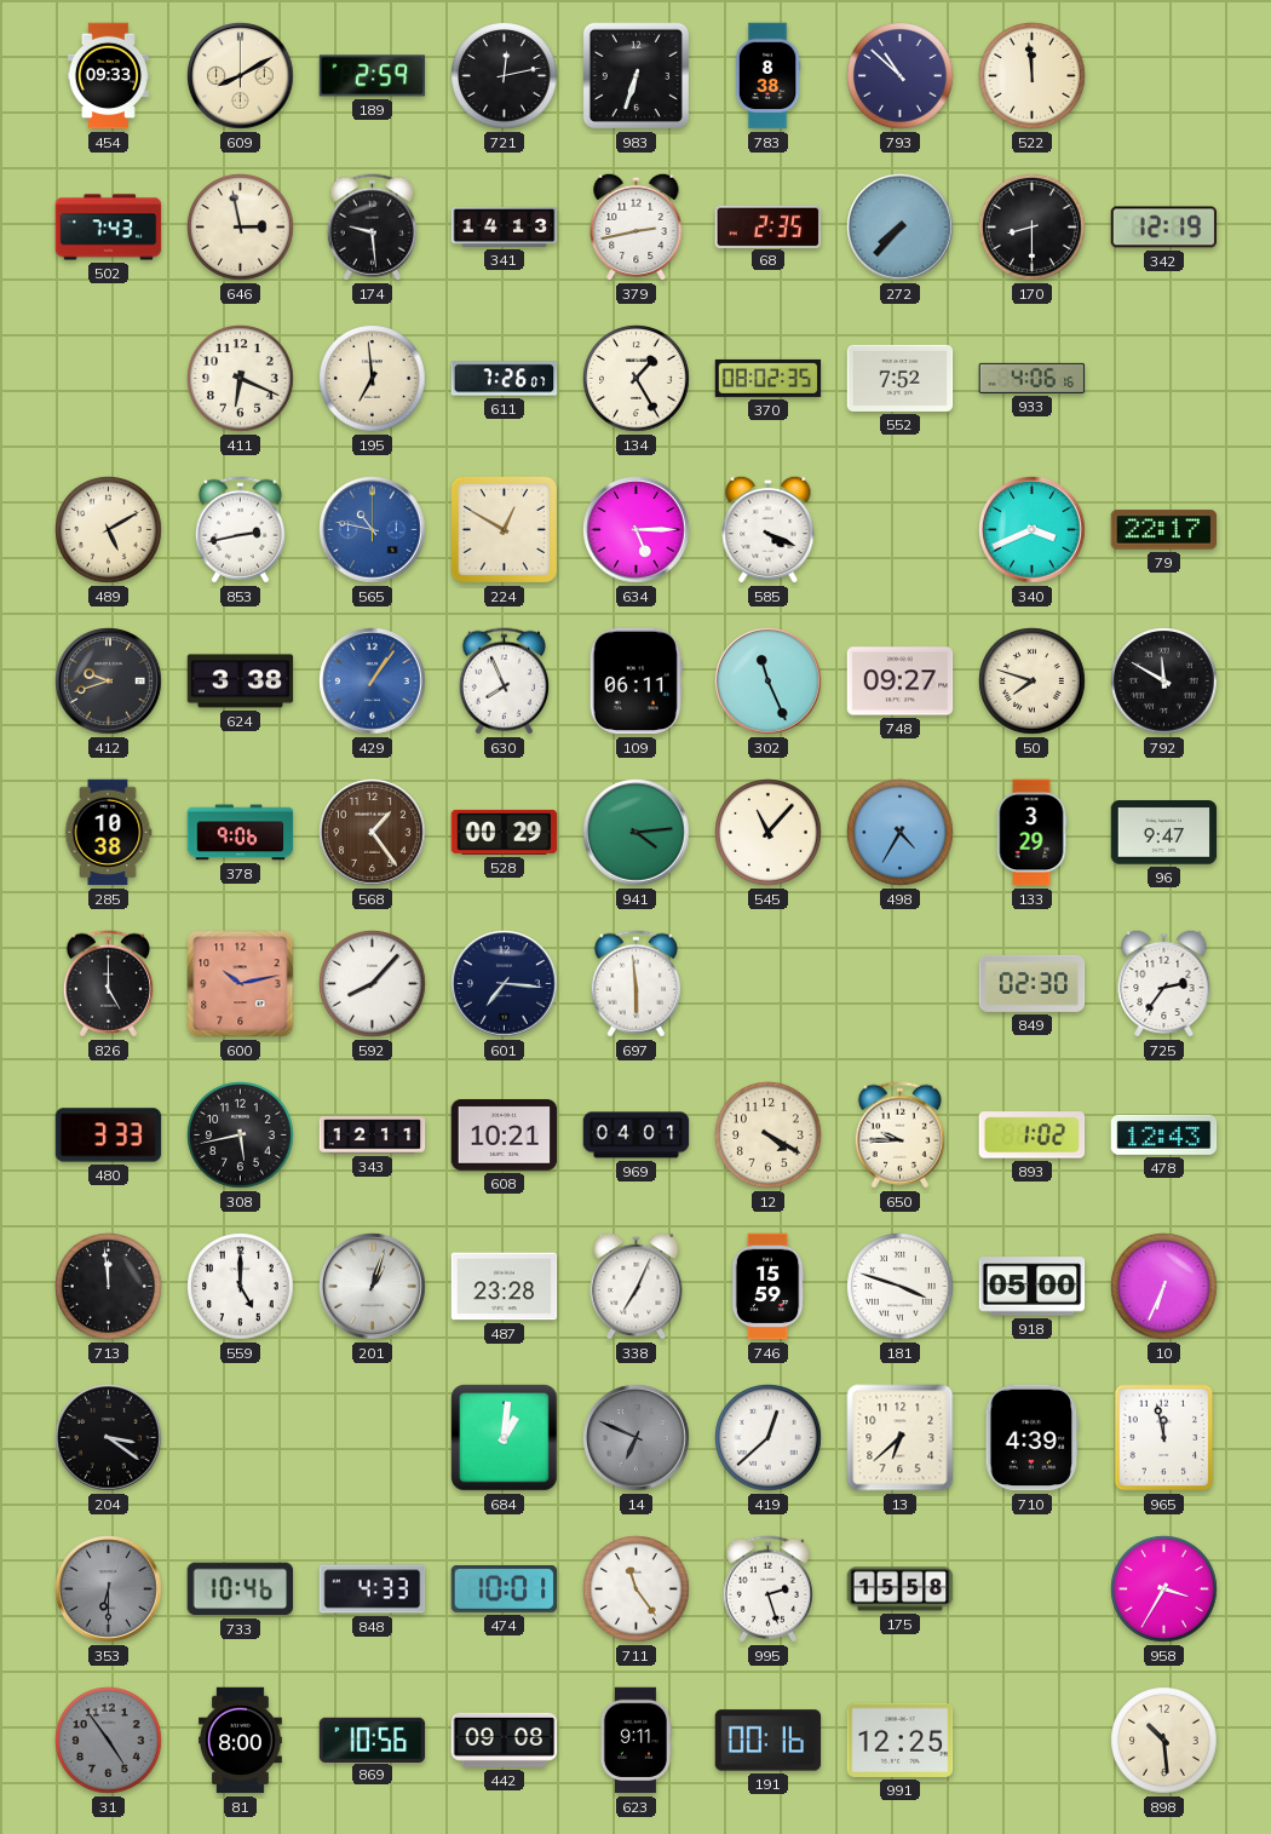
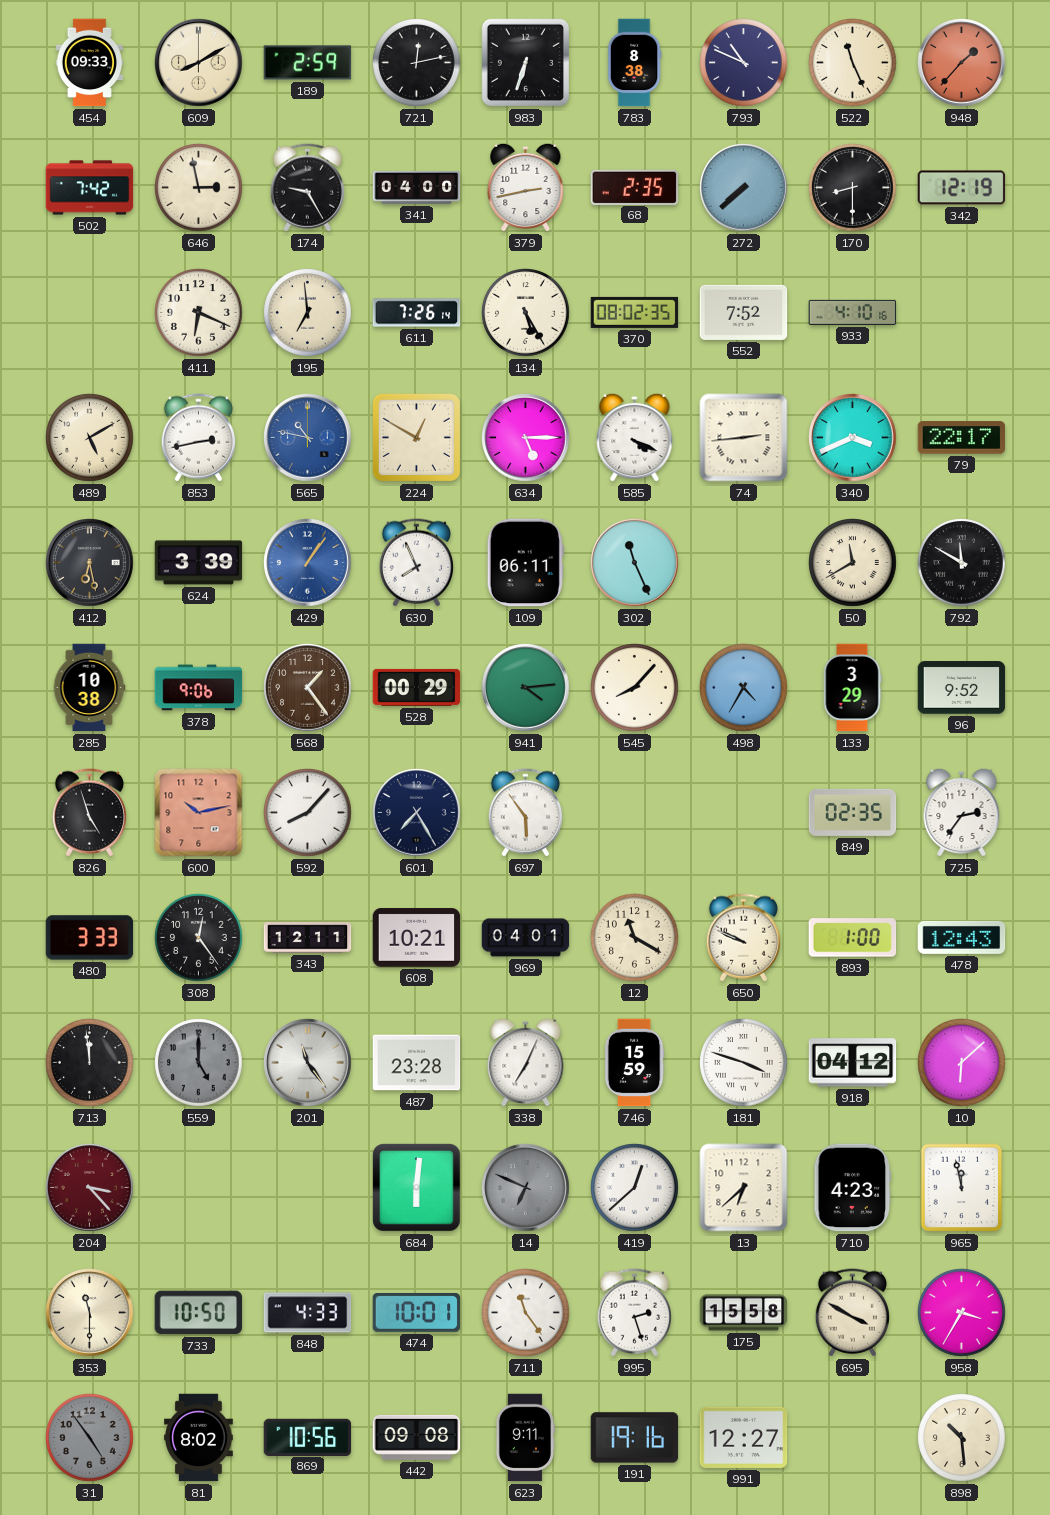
793: 10:52 -> 10:49 (744, 63)
522: 11:59 -> 11:26 (853, 63)
948: none -> 1:37 (962, 63)
502: 7:43 -> 7:42 (90, 188)
174: 9:29 -> 9:25 (307, 188)
341: 14:13 -> 04:00 (417, 187)
272: 7:37 -> 7:38 (744, 188)
611: 7:26:07 -> 7:26:14 (417, 313)
134: 1:25 -> 5:25 (526, 313)
933: 4:06 -> 4:10 (853, 312)
74: none -> 2:44 (744, 438)
412: 9:42 -> 6:28 (90, 563)
624: 3:38 -> 3:39 (199, 563)
748: 09:27 -> none (901, 682)
50: 7:48 -> 11:40 (853, 563)
545: 11:07 -> 8:07 (635, 688)
96: 9:47 -> 9:52 (962, 688)
826: 5:00 -> 4:57 (89, 813)
601: 7:16 -> 7:25 (417, 813)
697: 5:59 -> 5:54 (525, 813)
849: 02:30 -> 02:35 (853, 812)
308: 5:43 -> 12:24 (199, 938)
12: 4:20 -> 11:20 (635, 938)
650: 9:45 -> 9:49 (743, 938)
893: 1:02 -> 1:00 (853, 938)
559 dial: white -> grey (199, 1063)
201: 1:03 -> 11:24 (308, 1063)
918: 05:00 -> 04:12 (853, 1063)
10: 6:34 -> 6:08 (962, 1063)
204: 3:21 -> 3:23 (90, 1188)
204 dial: black -> burgundy (90, 1188)
684: 1:01 -> 6:01 (417, 1188)
710: 4:39 -> 4:23 (853, 1188)
353: 6:30 -> 11:30 (90, 1313)
353 dial: grey -> cream (90, 1313)
733: 10:46 -> 10:50 (199, 1313)
695: none -> 3:50 (852, 1313)
81: 8:00 -> 8:02 (199, 1438)
191: 00:16 -> 19:16 (635, 1438)
991: 12:25 -> 12:27 (744, 1437)
